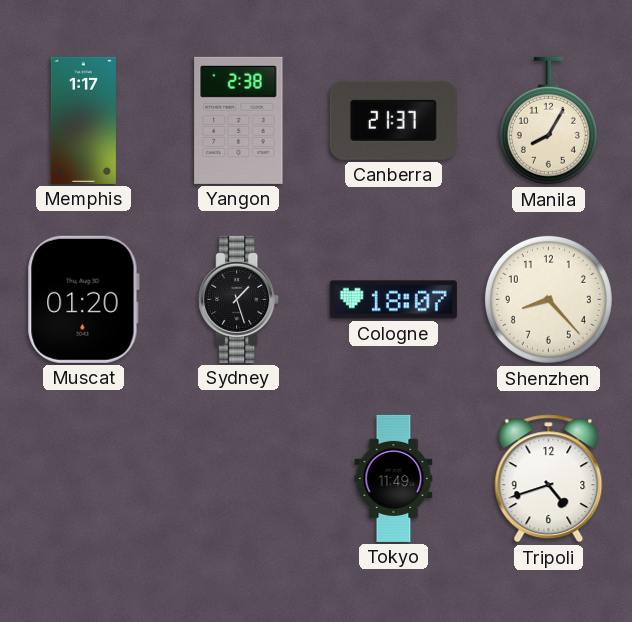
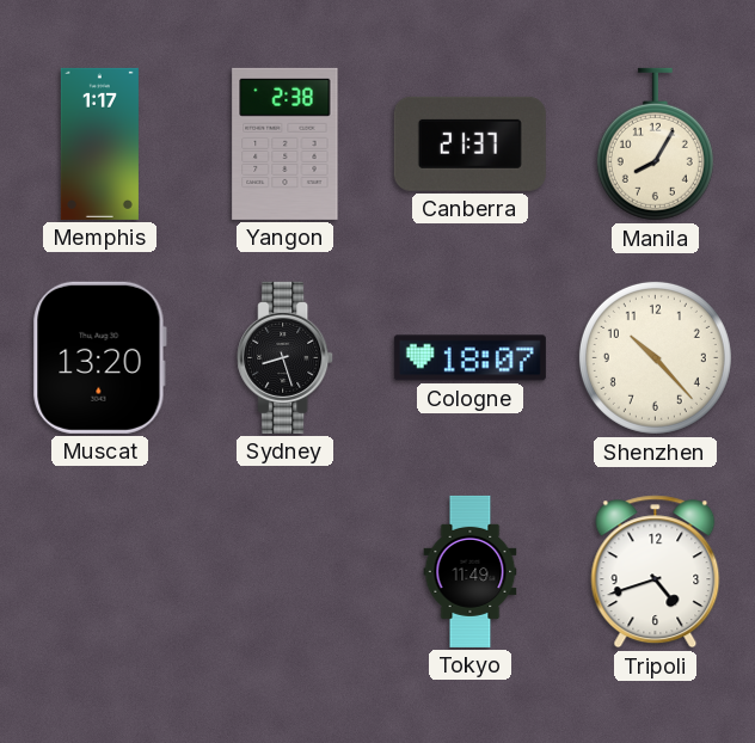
Muscat: 01:20 -> 13:20 (99, 357)
Sydney: 1:27 -> 8:27 (286, 357)
Shenzhen: 8:23 -> 10:23 (655, 357)
